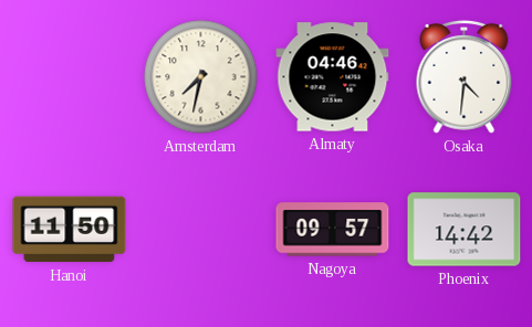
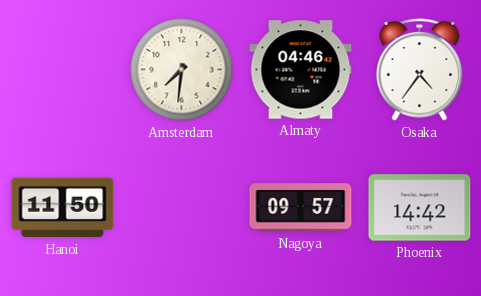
Amsterdam: 7:32 -> 7:31 (182, 70)
Osaka: 4:31 -> 4:36 (420, 69)
